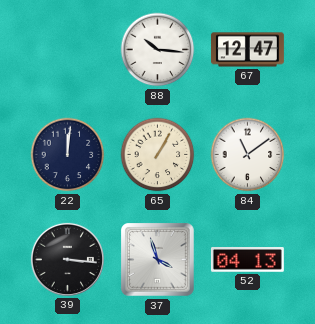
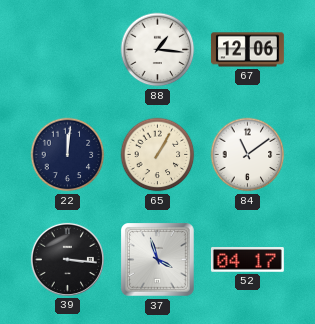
88: 10:16 -> 1:16 (158, 50)
67: 12:47 -> 12:06 (247, 50)
52: 04:13 -> 04:17 (247, 260)
